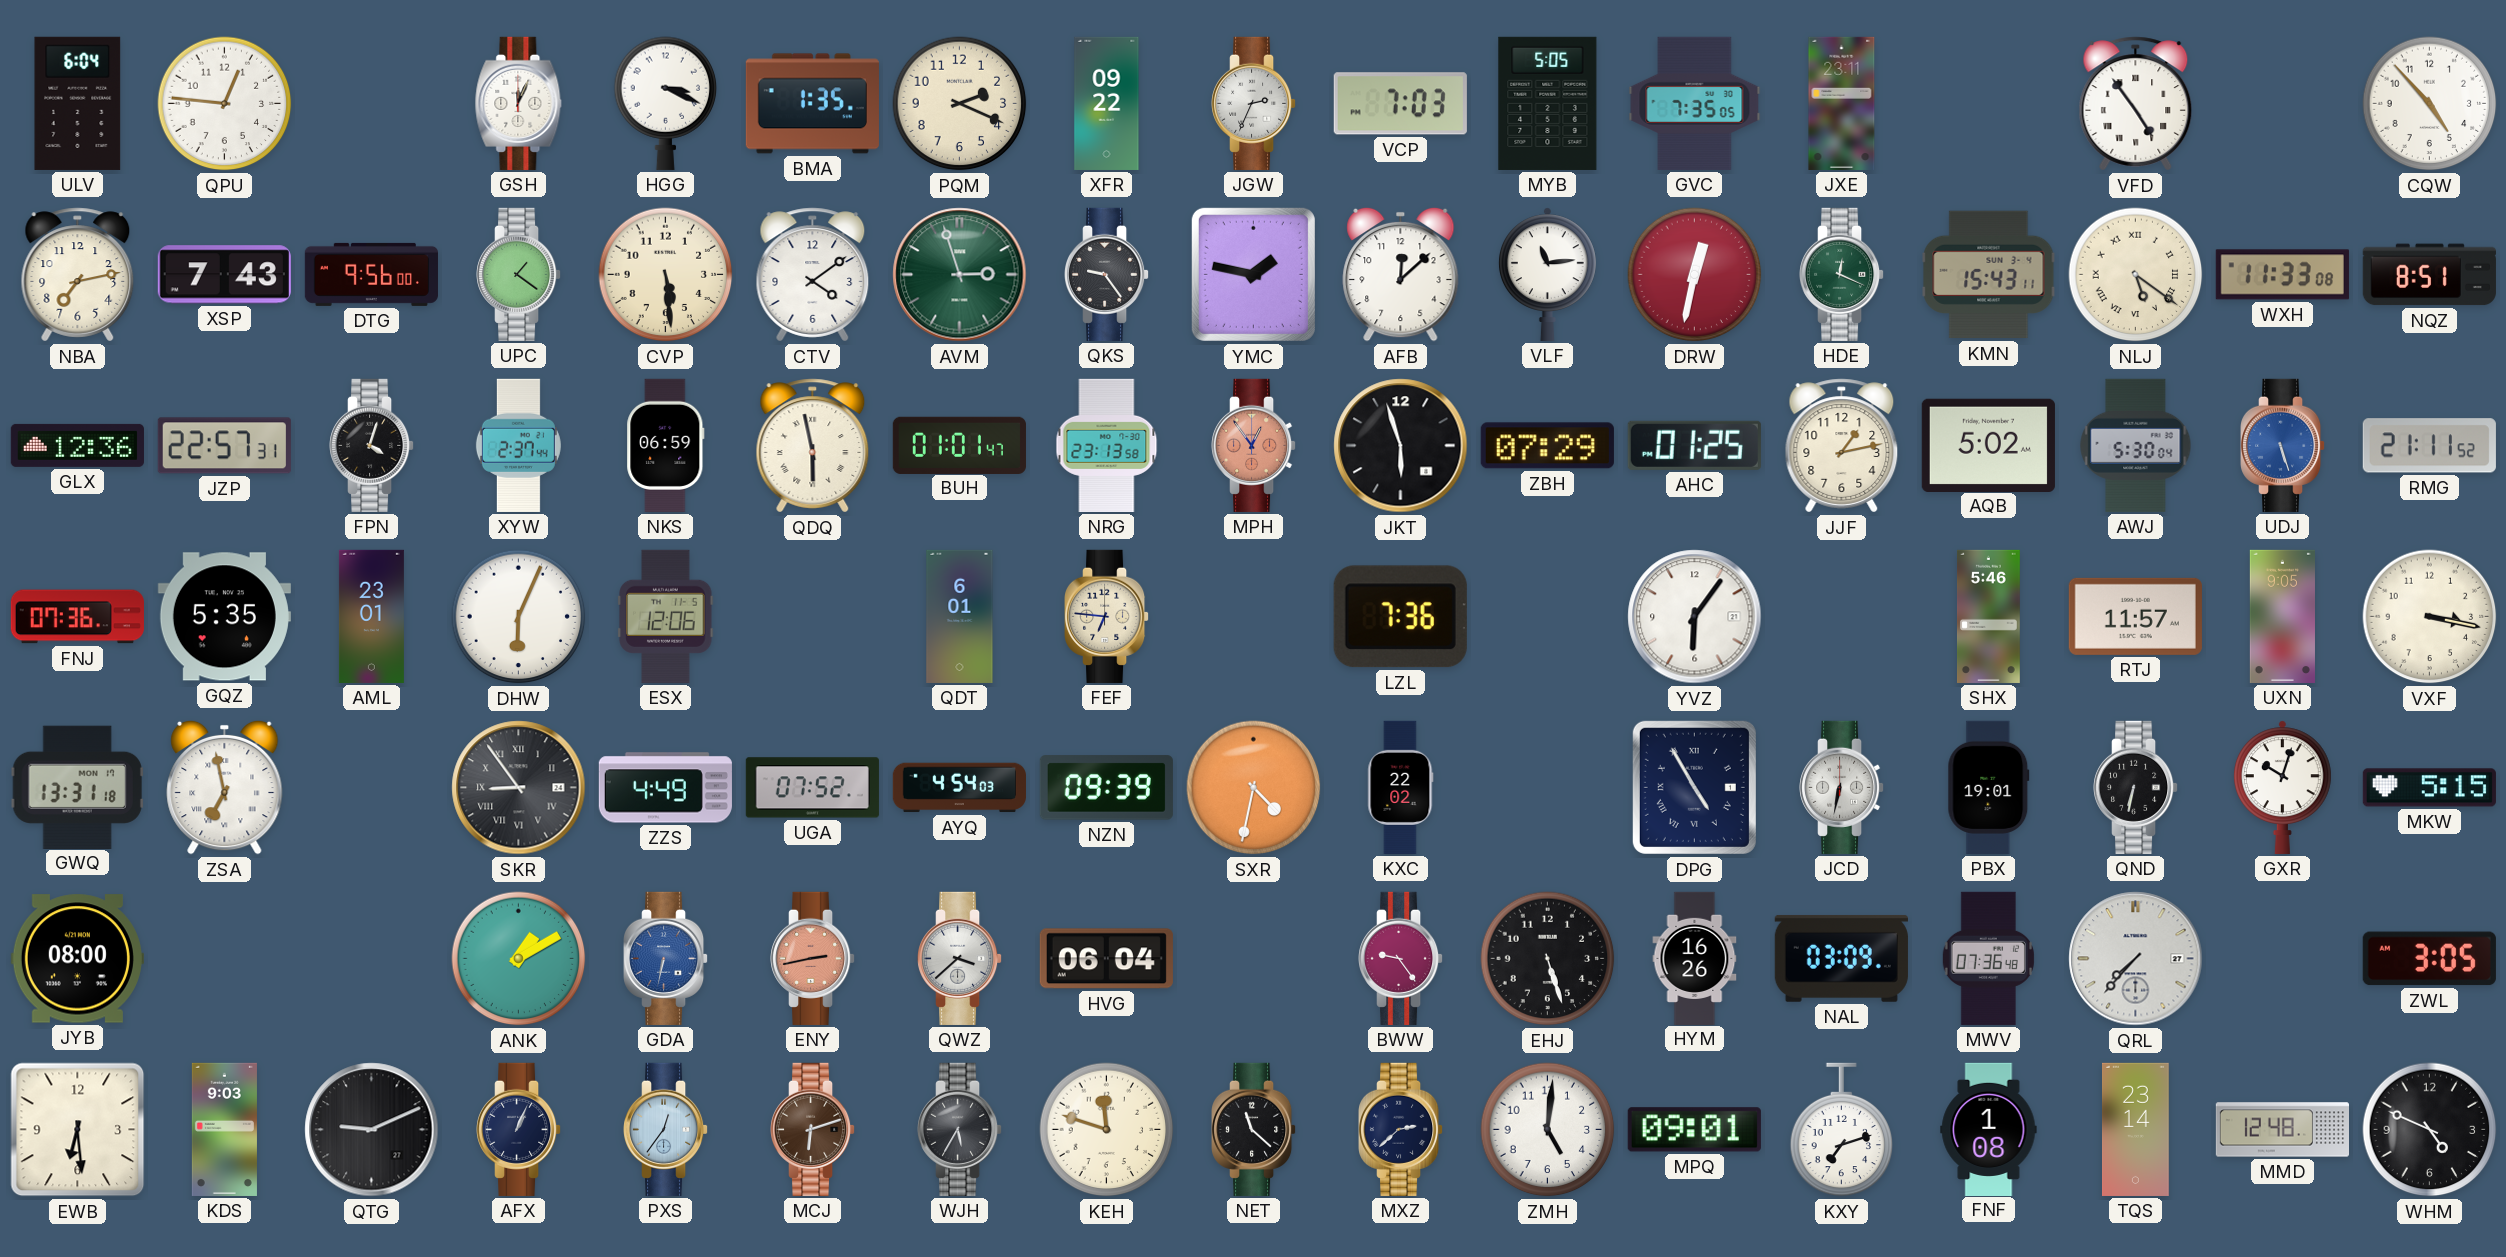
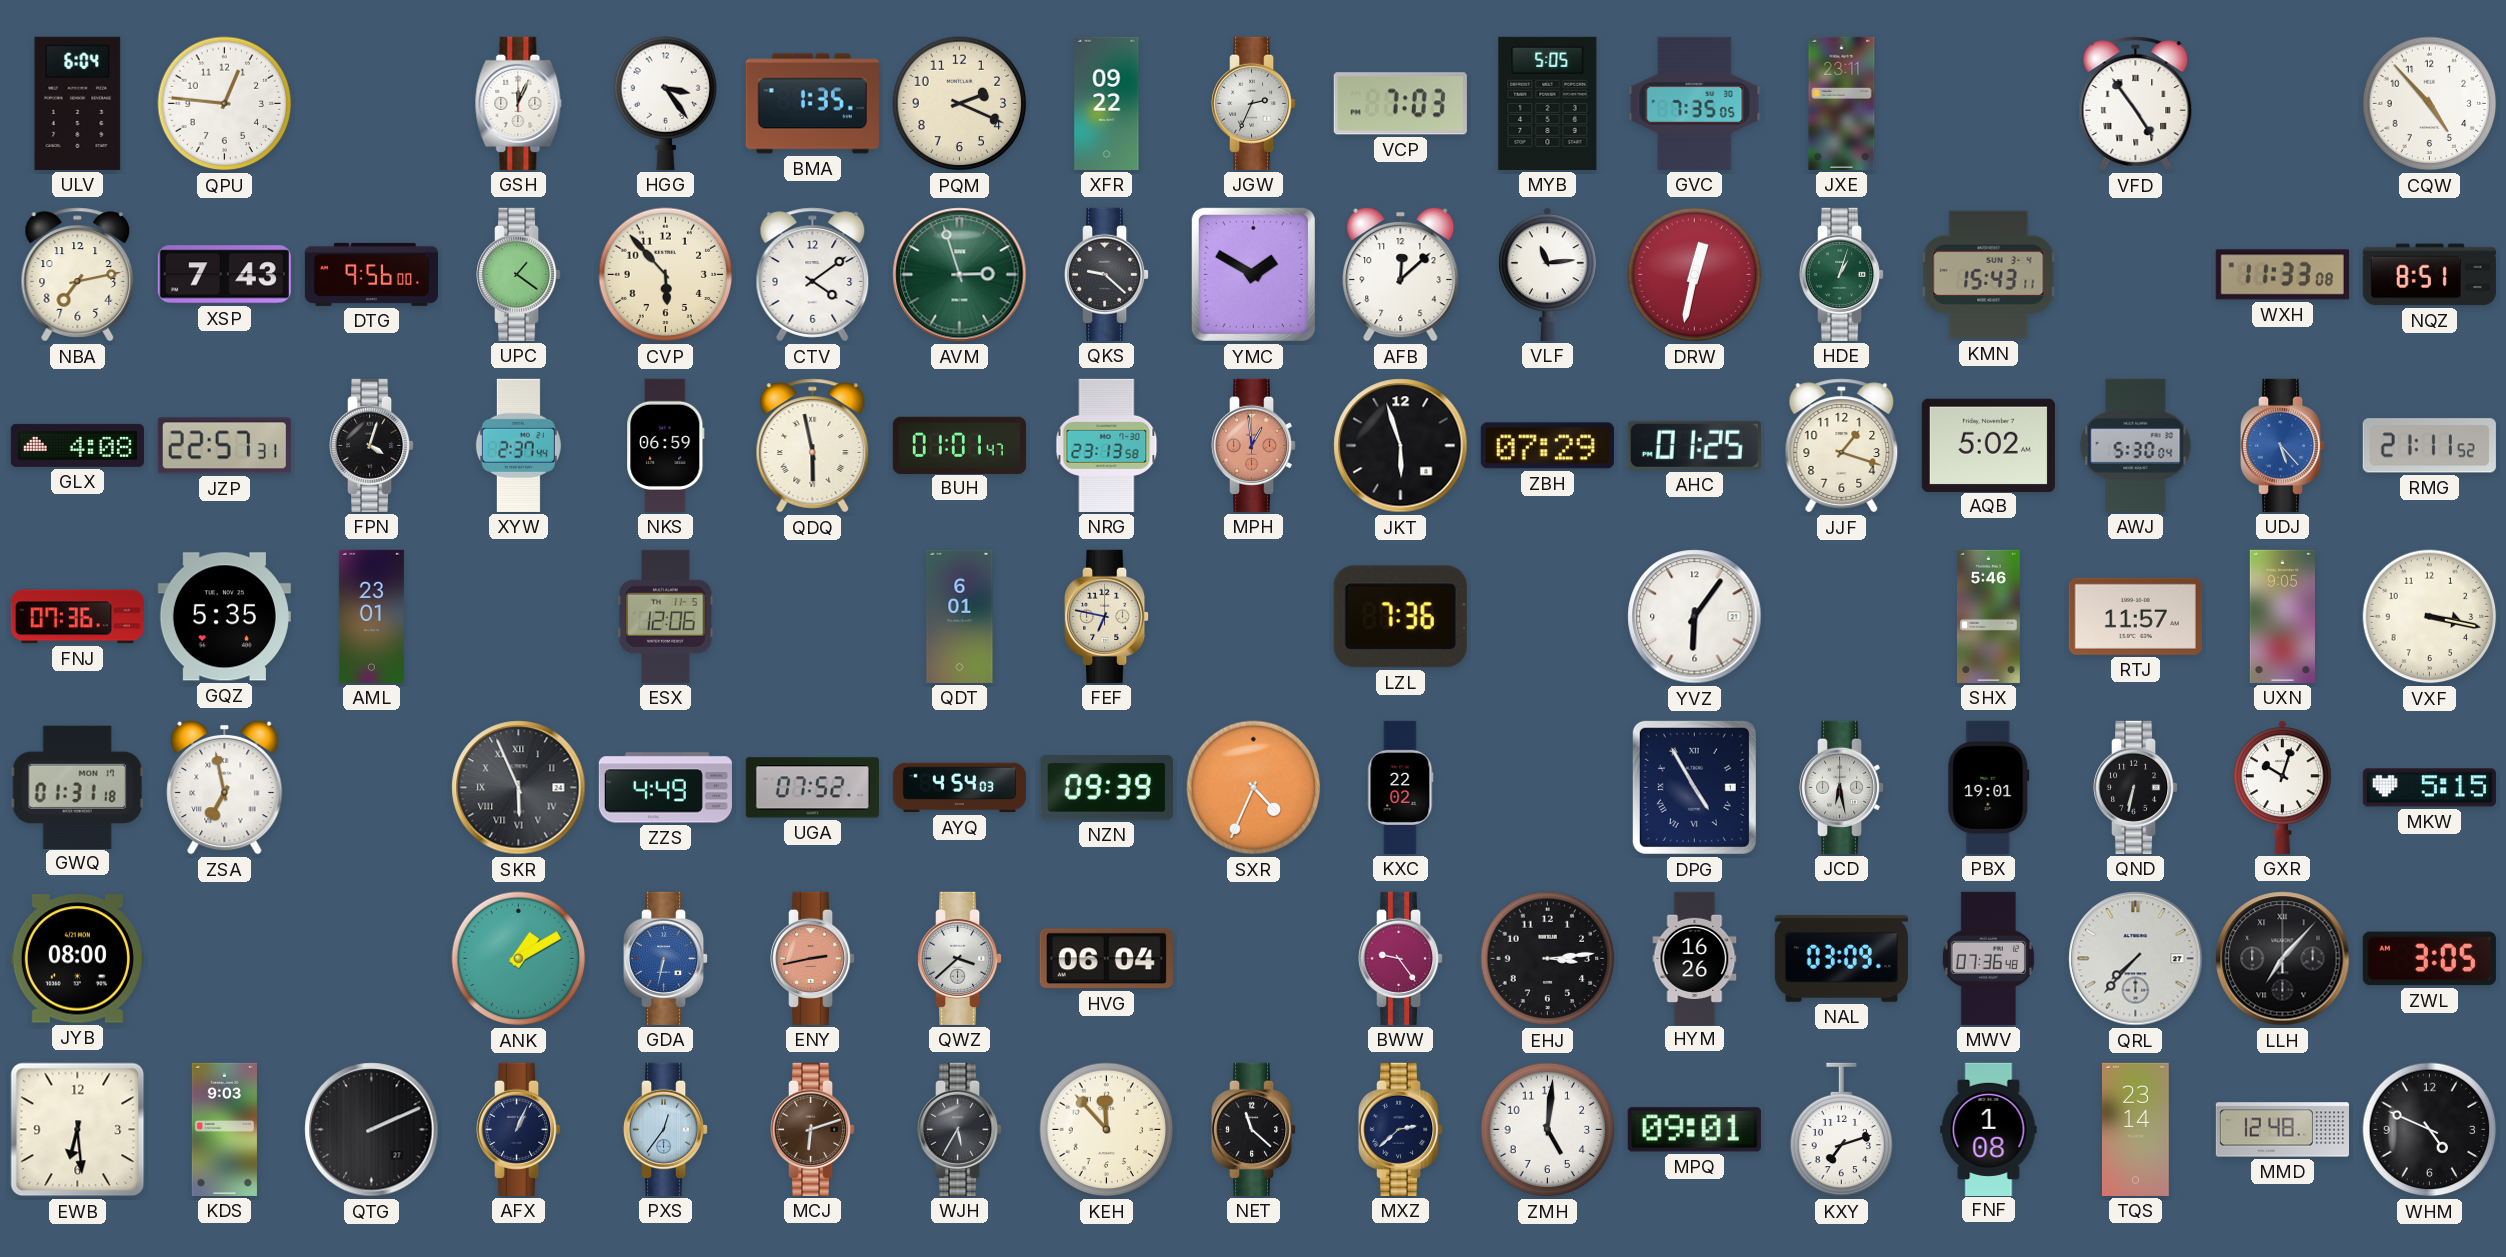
HGG: 3:19 -> 3:24 (666, 103)
CVP: 5:29 -> 5:53 (666, 275)
QKS: 9:24 -> 9:22 (1108, 274)
YMC: 1:47 -> 1:50 (1253, 274)
HDE: 12:19 -> 1:03 (1843, 274)
NLJ: 5:21 -> none (2136, 275)
GLX: 12:36 -> 4:08 (77, 445)
MPH: 12:54 -> 12:59 (1255, 445)
JJF: 1:13 -> 1:18 (1842, 446)
UDJ: 5:27 -> 5:23 (2284, 445)
DHW: 6:04 -> none (519, 617)
FEF: 6:46 -> 6:47 (1108, 616)
GWQ: 13:31 -> 01:31 (77, 787)
SKR: 8:54 -> 5:56 (519, 788)
SXR: 4:32 -> 4:34 (1254, 788)
JCD: 6:32 -> 6:28 (1843, 787)
EHJ: 5:27 -> 3:14 (1548, 959)
LLH: none -> 7:07 (2283, 959)
QTG: 9:11 -> 2:11 (372, 1130)
KEH: 11:48 -> 11:53 (1107, 1130)
